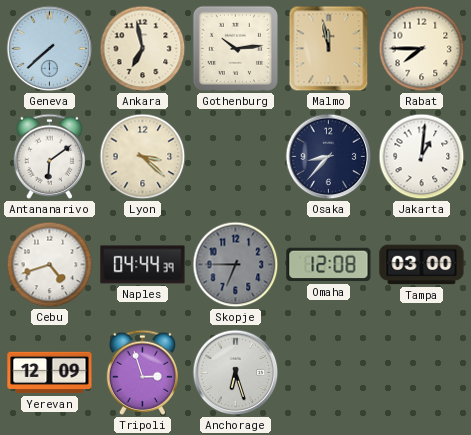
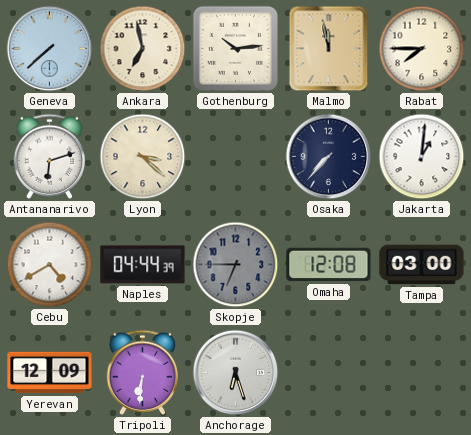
Antananarivo: 6:09 -> 6:12 (49, 156)
Osaka: 8:37 -> 7:37 (329, 157)
Cebu: 4:42 -> 4:40 (50, 265)
Tripoli: 2:57 -> 6:31 (142, 372)
